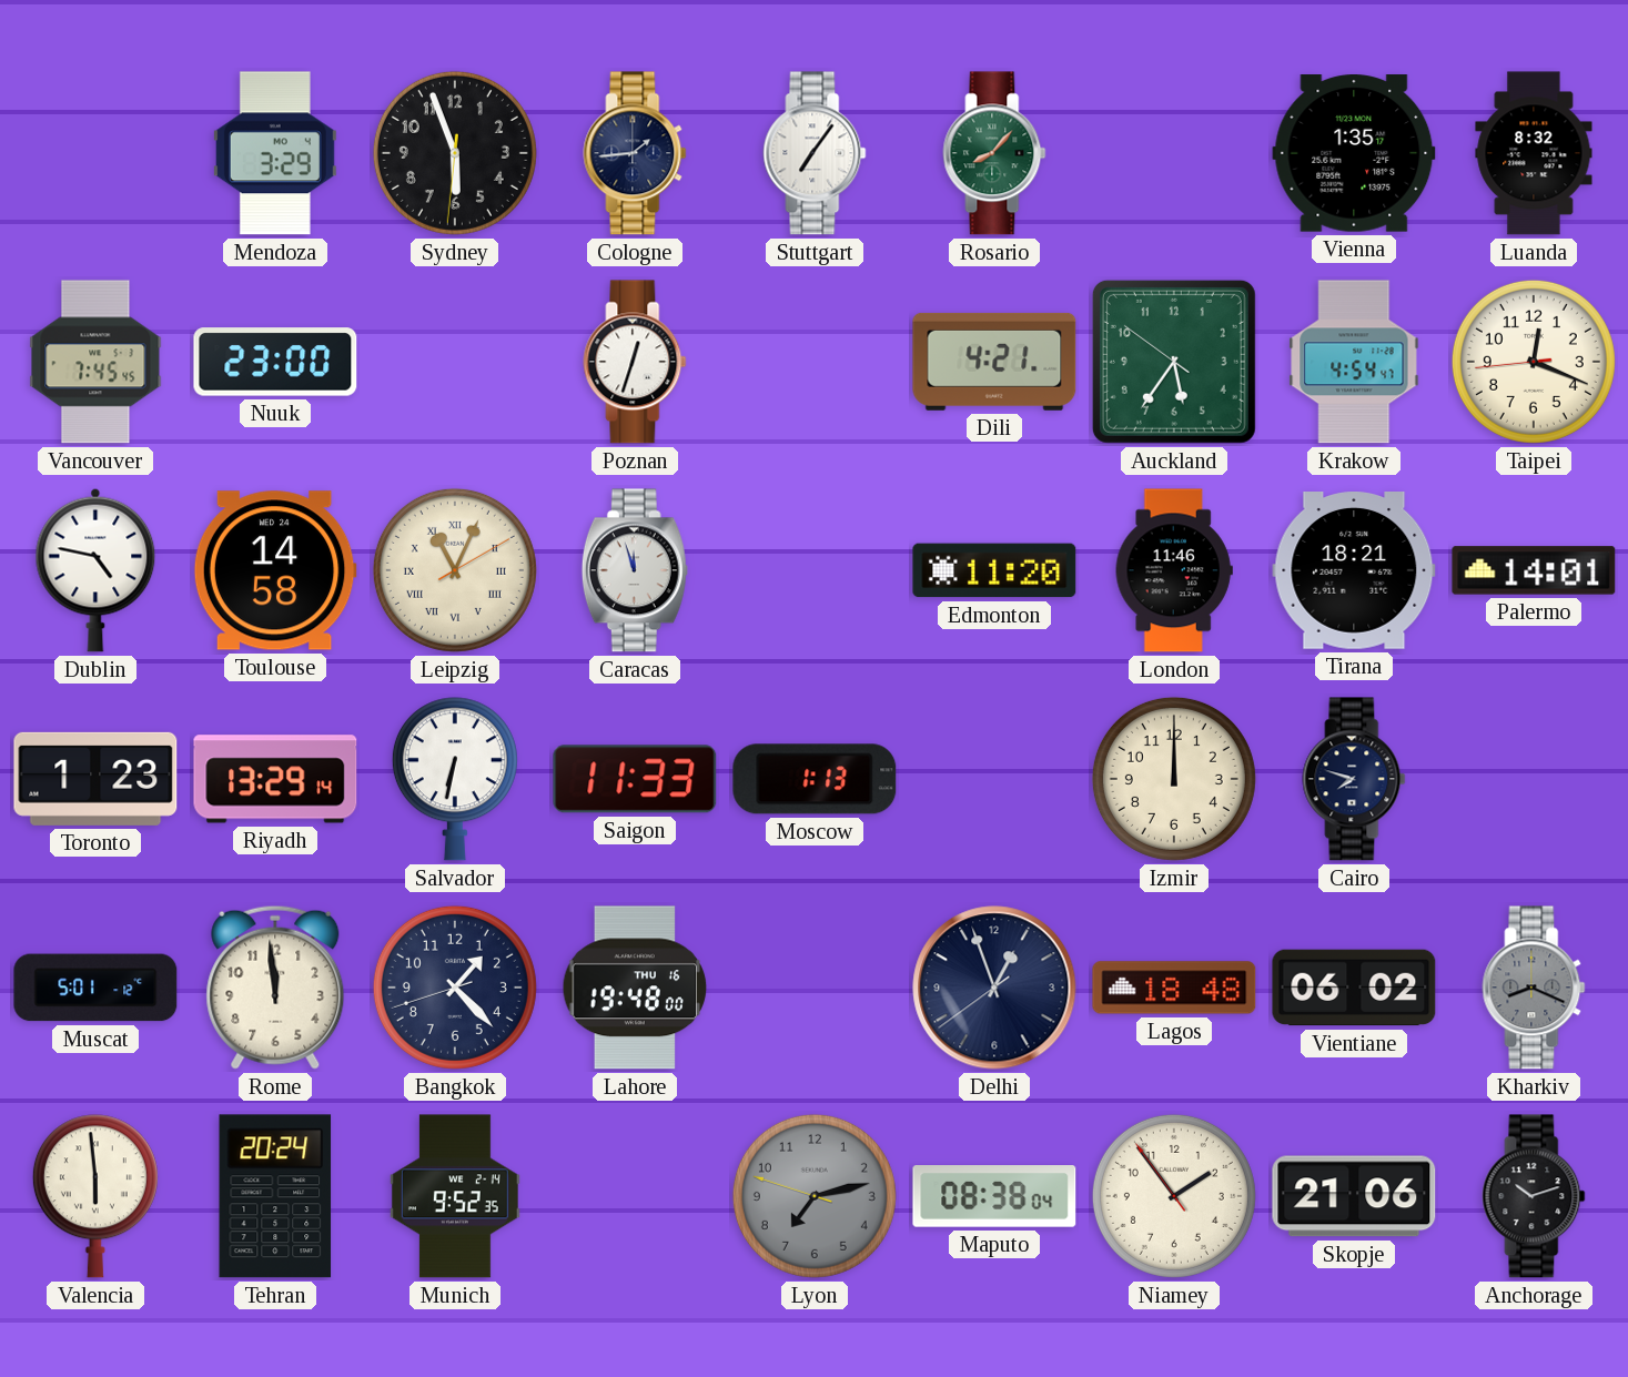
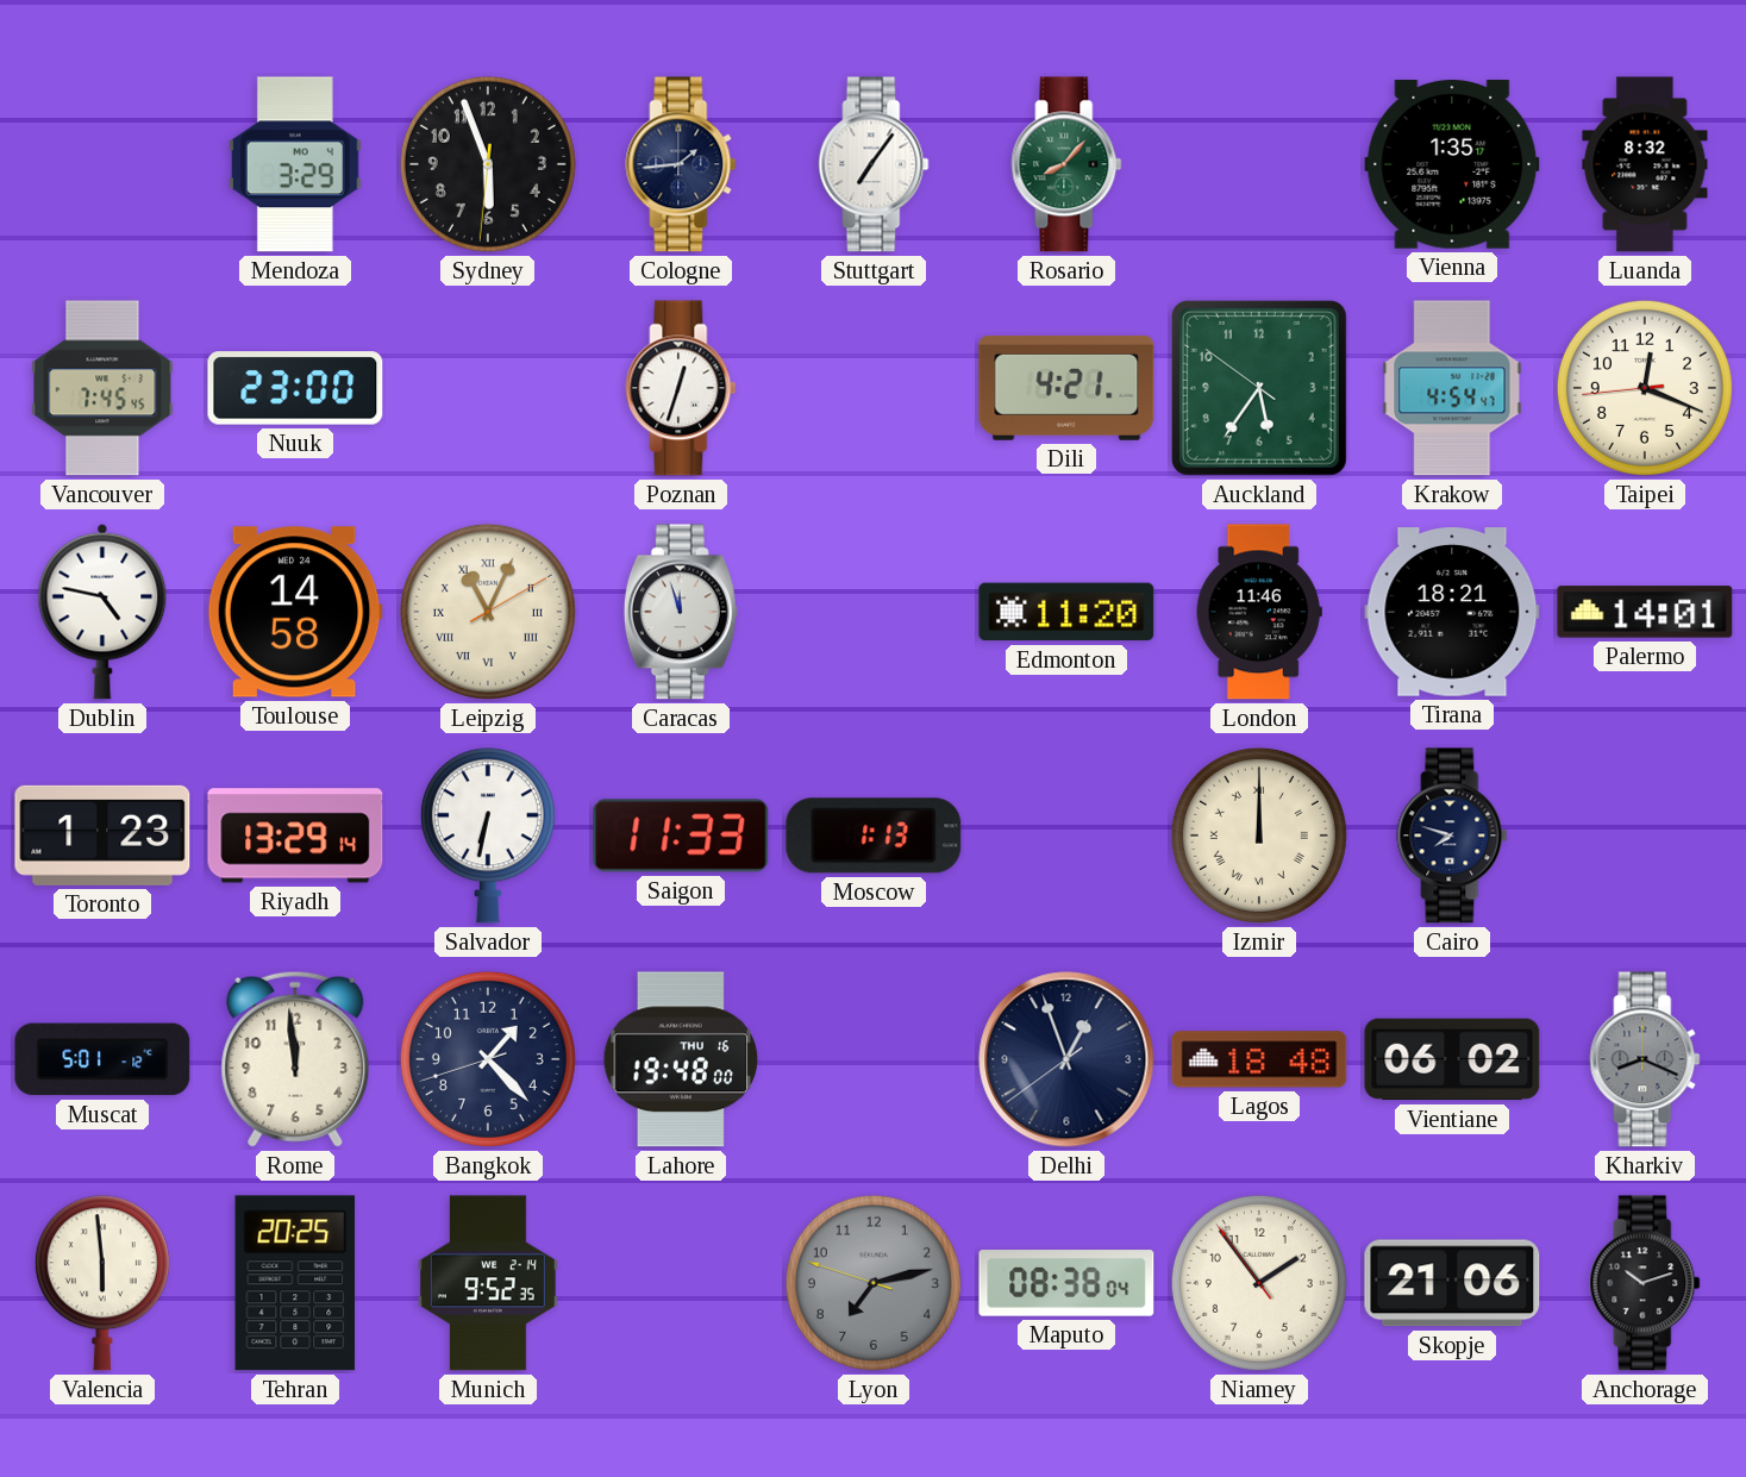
Izmir numerals: Arabic -> Roman (1259, 835)
Tehran: 20:24 -> 20:25 (295, 1283)
